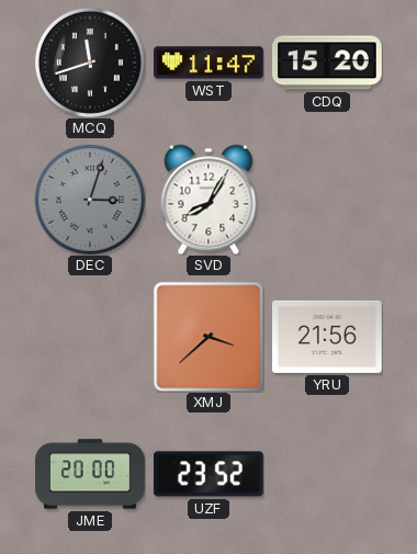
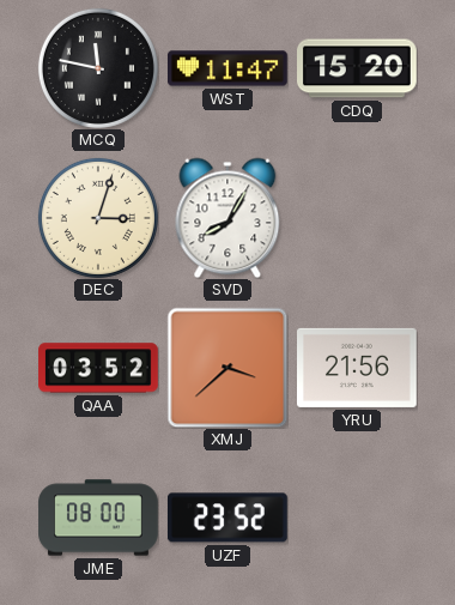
MCQ: 11:42 -> 11:47 (98, 68)
DEC dial: grey -> cream (98, 218)
QAA: none -> 03:52 (98, 368)
JME: 20:00 -> 08:00 (98, 518)
